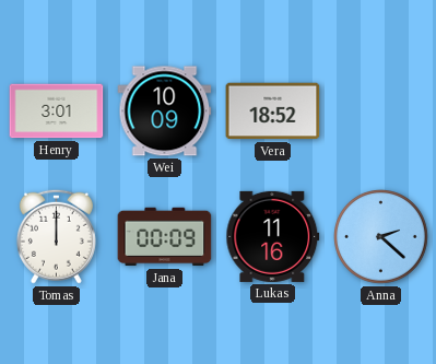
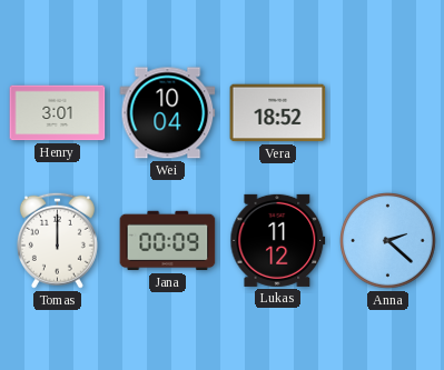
Wei: 10:09 -> 10:04 (168, 113)
Lukas: 11:16 -> 11:12 (278, 240)
